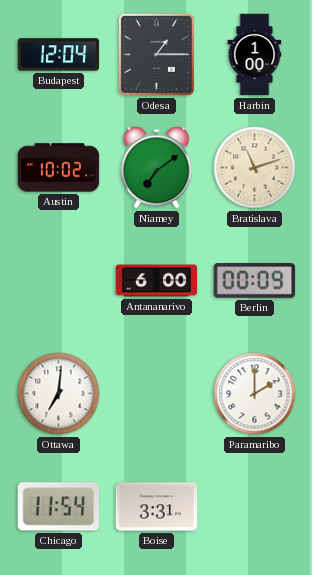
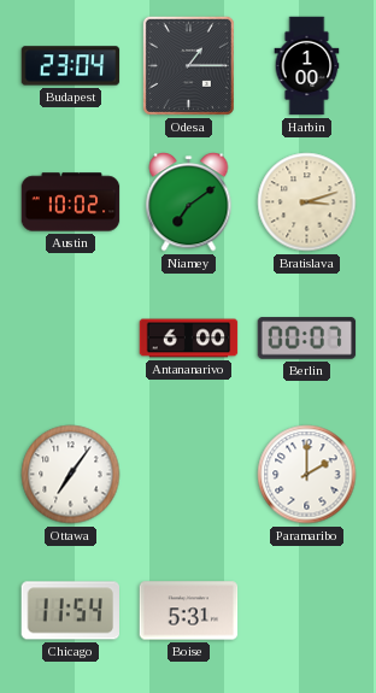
Budapest: 12:04 -> 23:04 (71, 66)
Bratislava: 11:12 -> 3:12 (307, 202)
Berlin: 00:09 -> 00:07 (307, 339)
Ottawa: 7:01 -> 7:06 (71, 475)
Boise: 3:31 -> 5:31 (189, 611)
